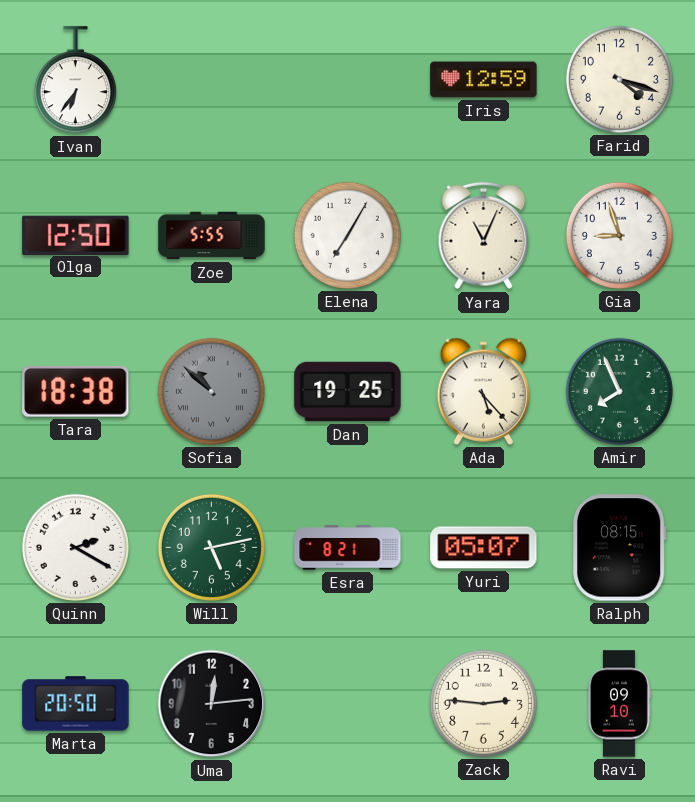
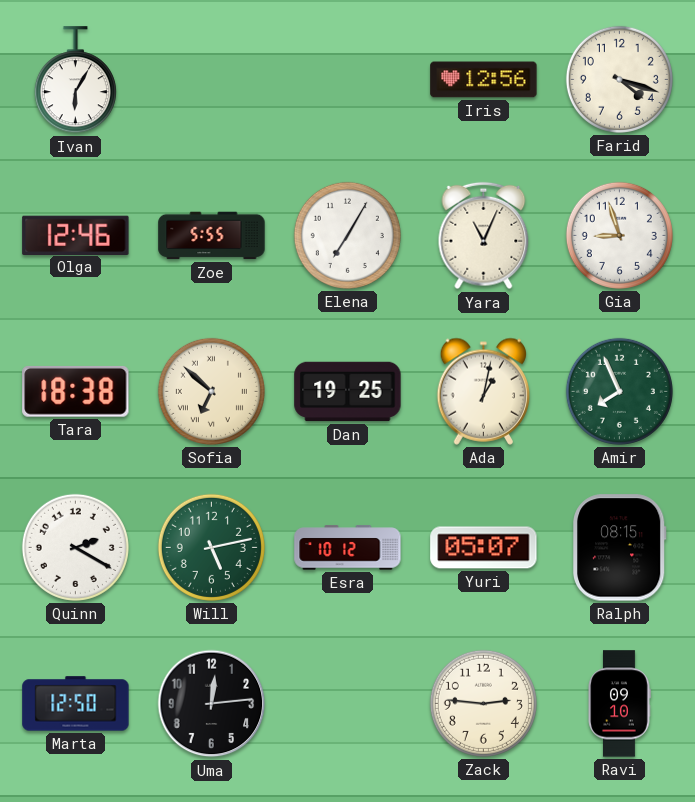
Ivan: 6:36 -> 6:05 (75, 80)
Iris: 12:59 -> 12:56 (484, 80)
Olga: 12:50 -> 12:46 (76, 235)
Sofia: 10:52 -> 6:52 (211, 391)
Sofia dial: grey -> cream (211, 391)
Ada: 5:23 -> 1:02 (483, 391)
Esra: 8:21 -> 10:12 (348, 548)
Marta: 20:50 -> 12:50 (76, 704)
